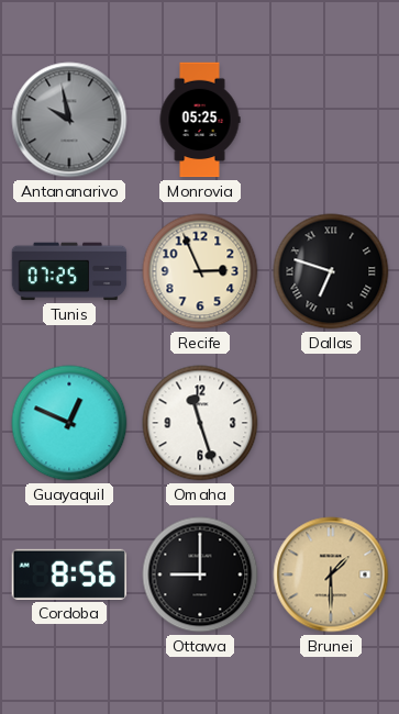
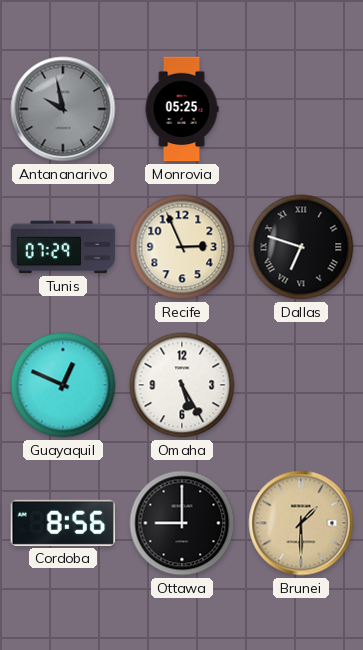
Tunis: 07:25 -> 07:29 (63, 247)
Omaha: 11:27 -> 5:25 (182, 385)
